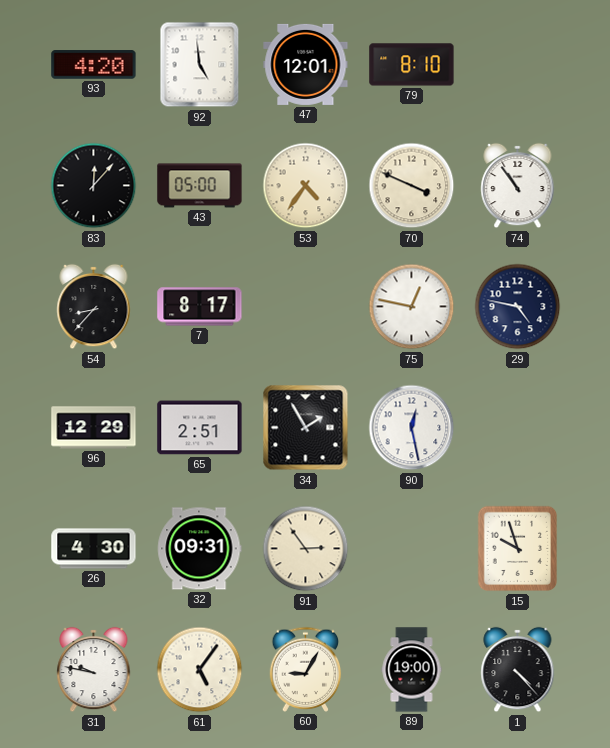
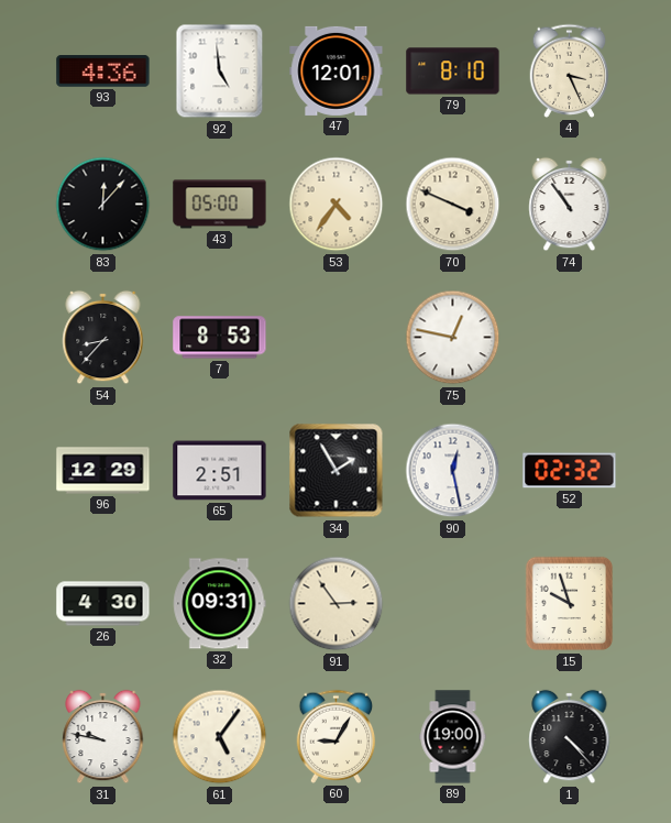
93: 4:20 -> 4:36 (103, 72)
4: none -> 3:26 (570, 70)
7: 8:17 -> 8:53 (220, 338)
29: 4:47 -> none (518, 307)
52: none -> 02:32 (570, 471)
